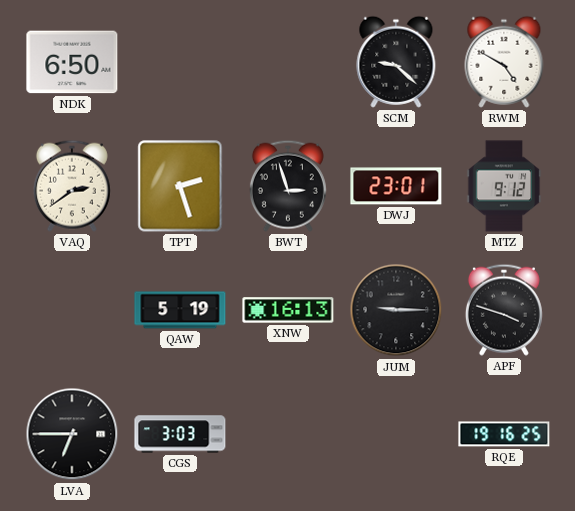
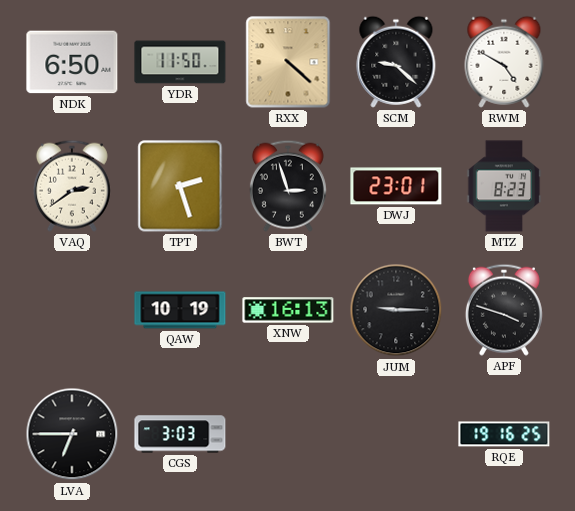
YDR: none -> 11:50 (180, 62)
RXX: none -> 4:22 (288, 62)
MTZ: 9:12 -> 8:23 (504, 186)
QAW: 5:19 -> 10:19 (180, 310)
